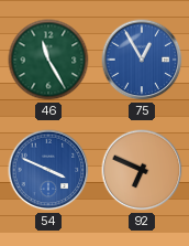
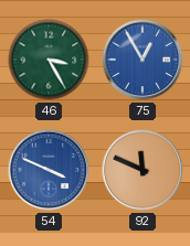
46: 11:25 -> 3:25 (49, 60)
92: 6:49 -> 11:49 (142, 170)
